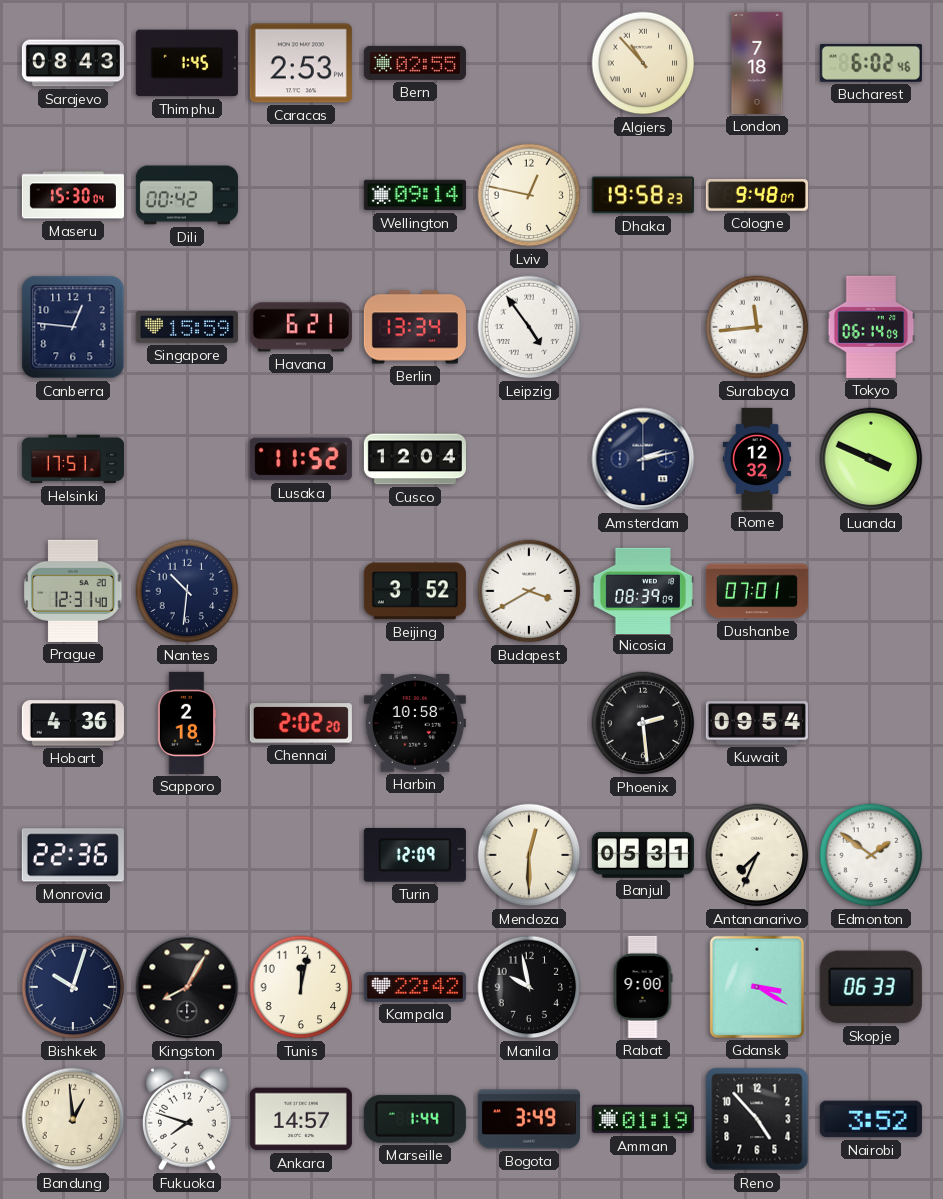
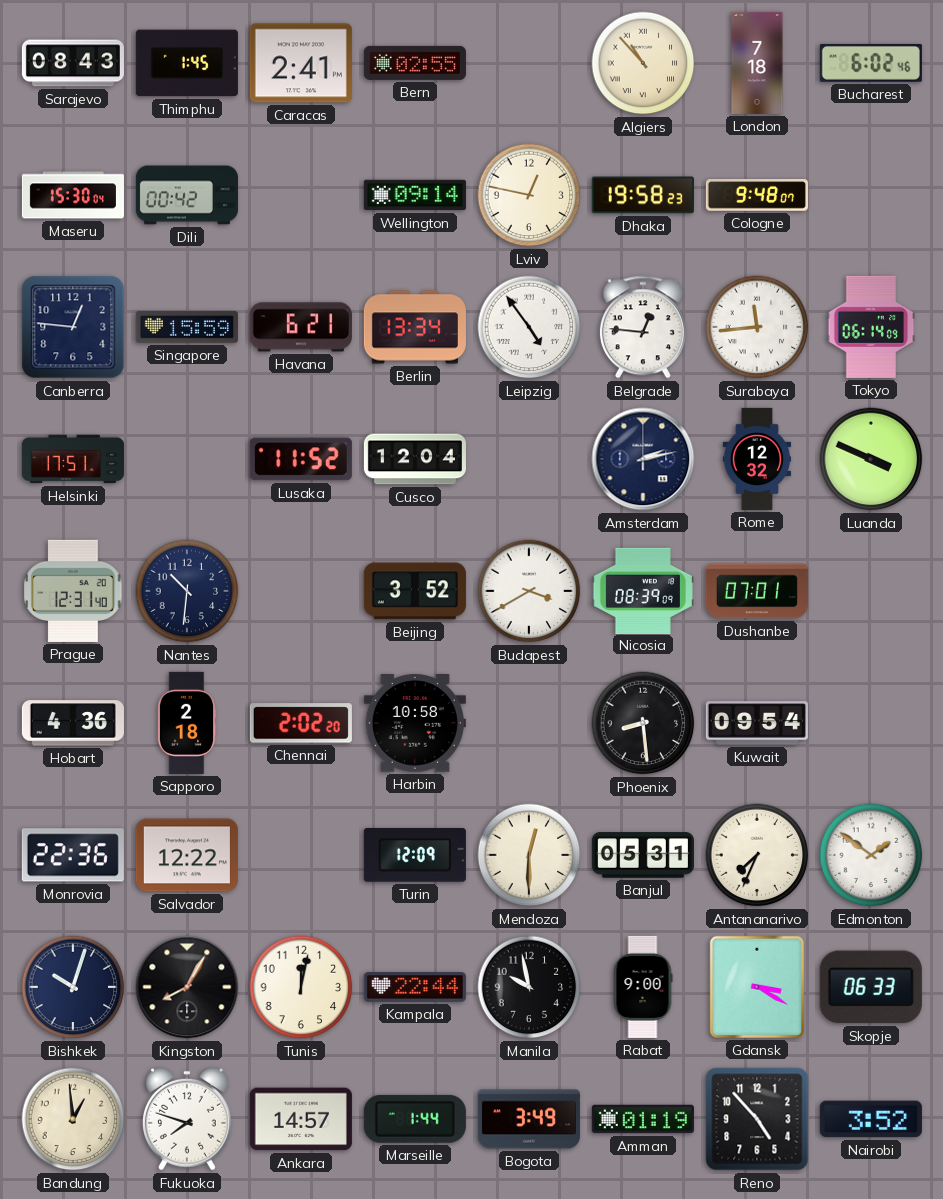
Caracas: 2:53 -> 2:41 (301, 63)
Belgrade: none -> 12:46 (643, 327)
Phoenix: 2:29 -> 8:29 (643, 723)
Salvador: none -> 12:22 (187, 855)
Kampala: 22:42 -> 22:44 (415, 987)
